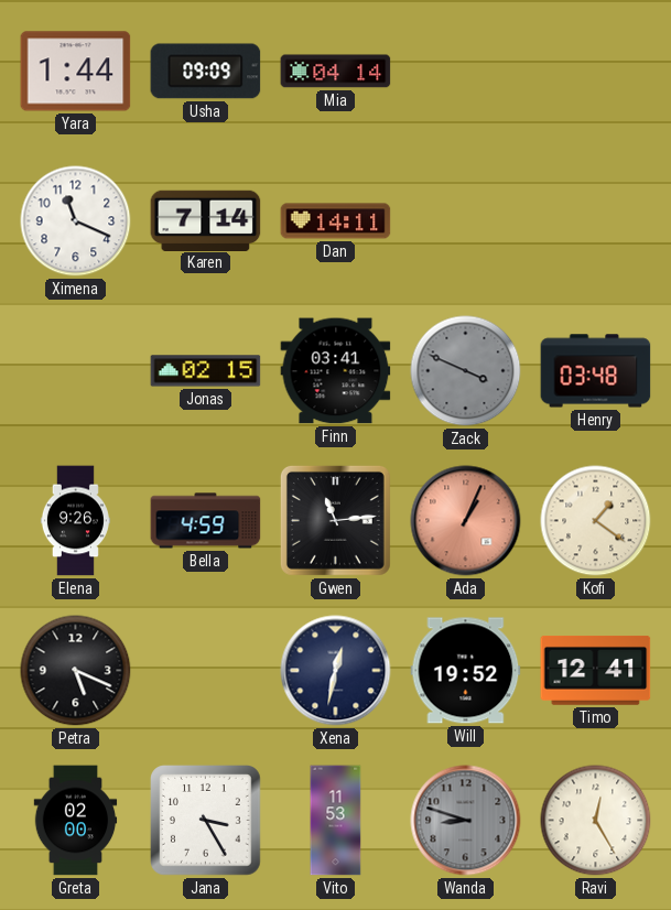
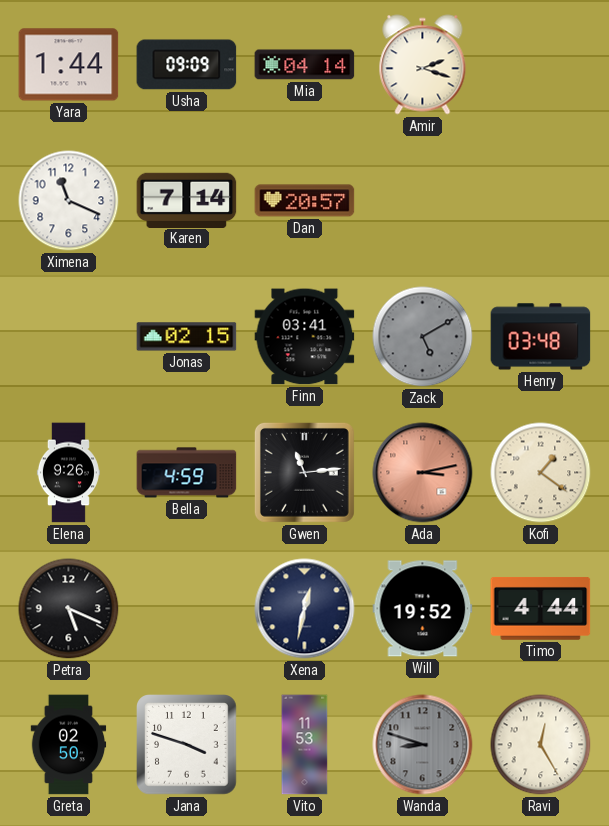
Amir: none -> 2:18 (423, 65)
Dan: 14:11 -> 20:57 (305, 201)
Zack: 3:49 -> 5:10 (423, 337)
Ada: 1:04 -> 3:13 (423, 473)
Timo: 12:41 -> 4:44 (541, 608)
Greta: 02:00 -> 02:50 (69, 745)
Jana: 3:25 -> 3:48 (187, 745)
